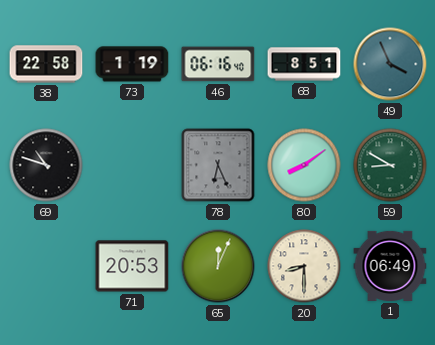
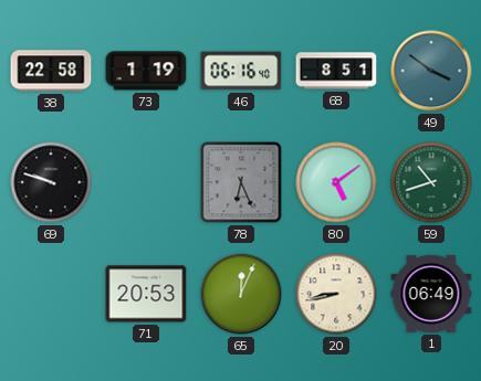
49: 3:56 -> 3:51 (431, 71)
69: 10:48 -> 9:48 (51, 182)
80: 8:09 -> 5:09 (336, 182)
59: 8:50 -> 10:42 (431, 182)
20: 8:30 -> 8:43 (336, 294)
